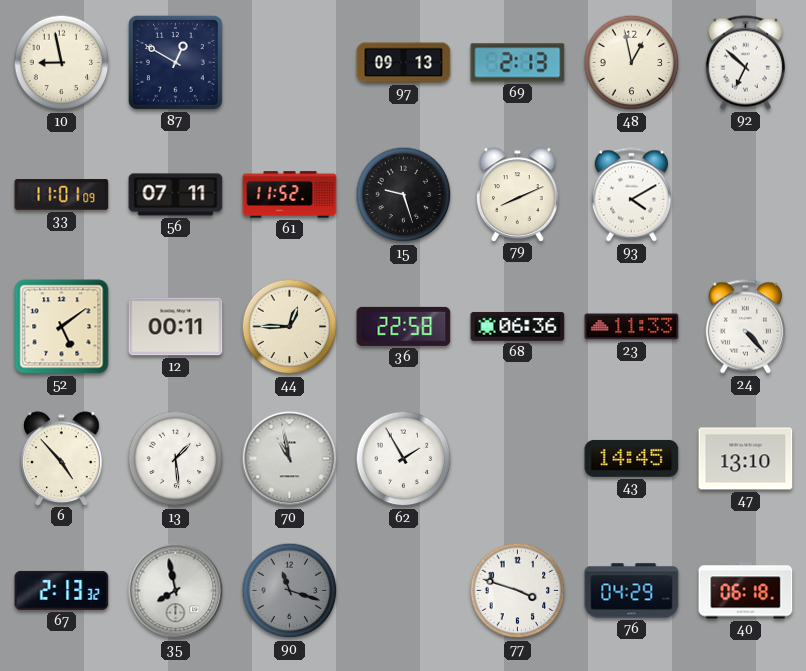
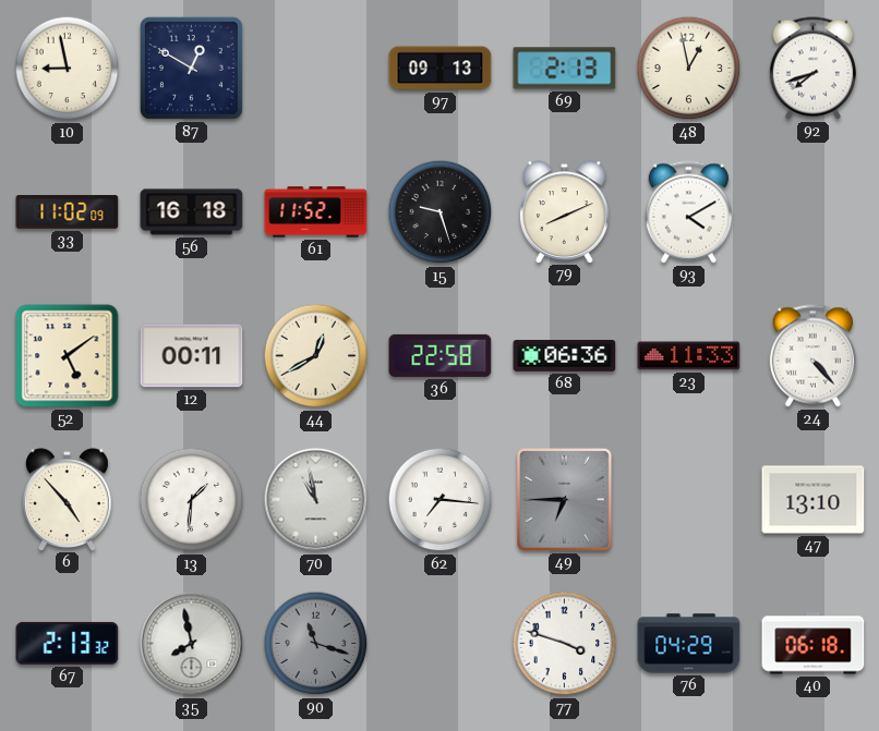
92: 6:52 -> 7:42 (812, 69)
33: 11:01 -> 11:02 (68, 212)
56: 07:11 -> 16:18 (192, 212)
44: 12:45 -> 12:40 (316, 356)
13: 1:29 -> 1:31 (192, 500)
62: 1:55 -> 7:16 (441, 500)
49: none -> 6:45 (565, 500)
43: 14:45 -> none (632, 458)
